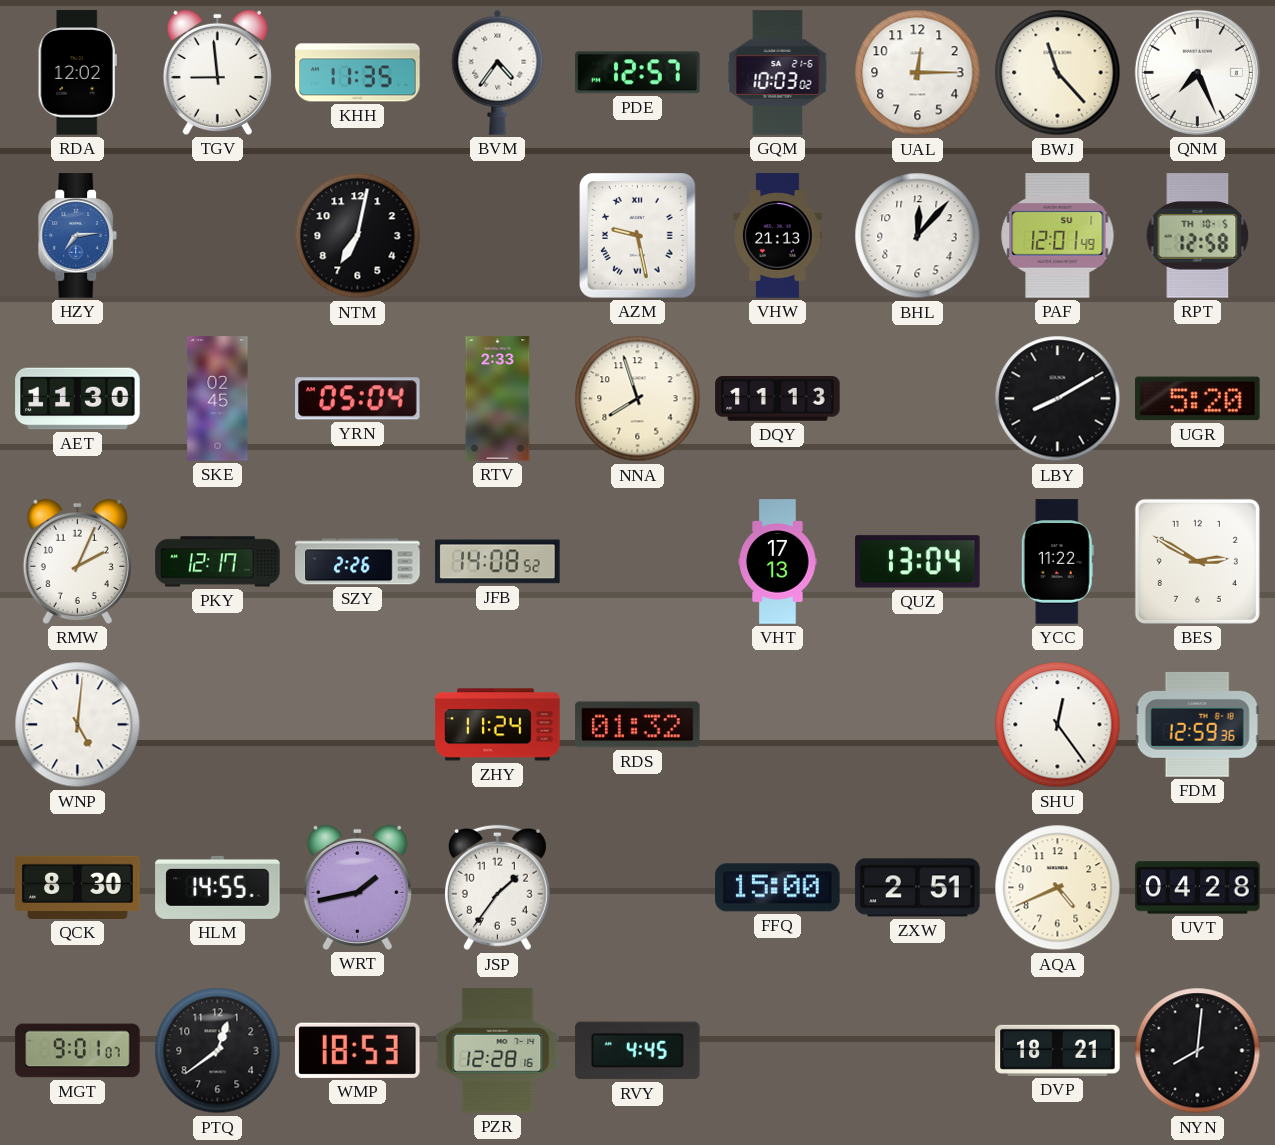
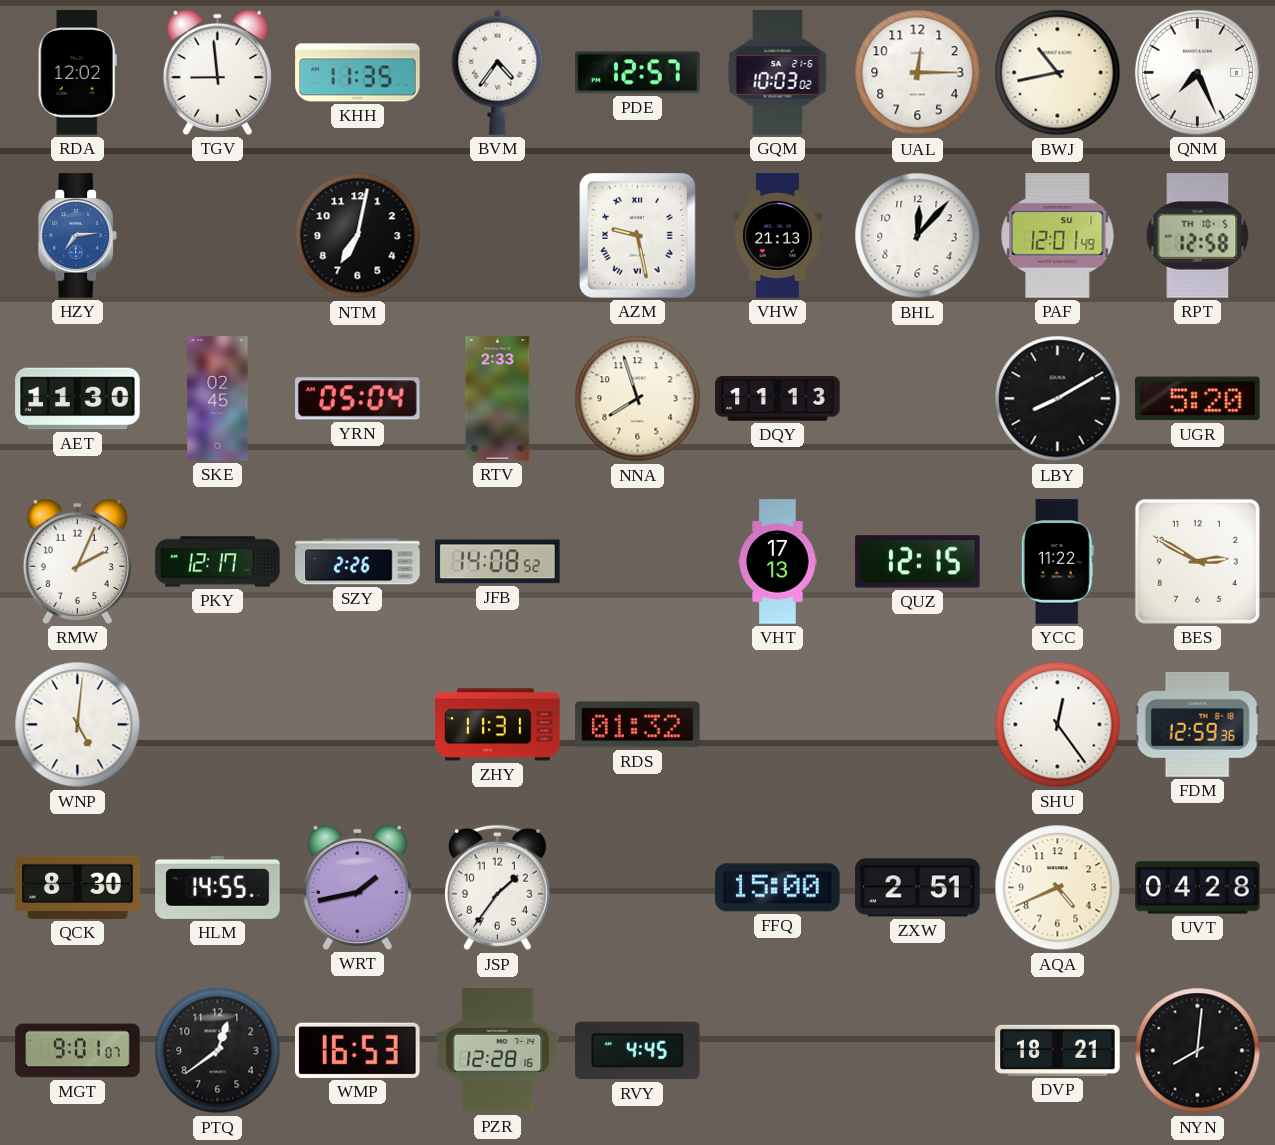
BWJ: 11:23 -> 10:43 (1058, 73)
QUZ: 13:04 -> 12:15 (918, 562)
ZHY: 11:24 -> 11:31 (498, 725)
WMP: 18:53 -> 16:53 (358, 1050)
